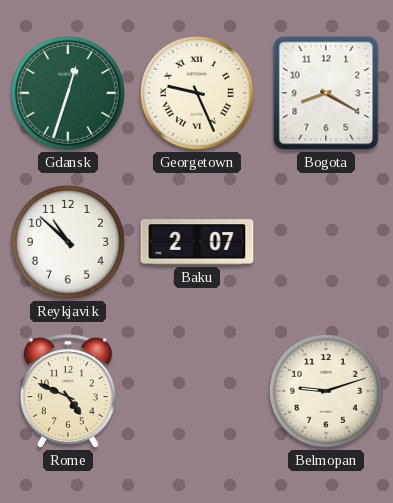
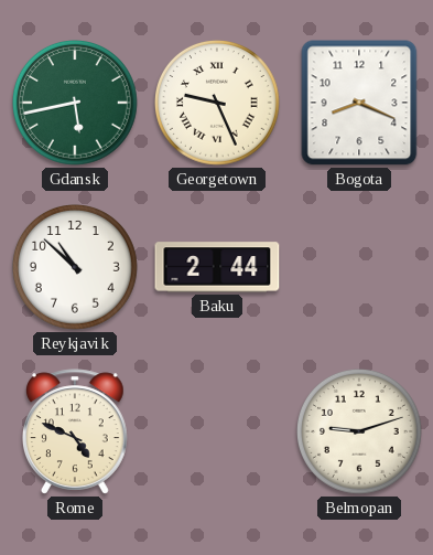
Gdansk: 12:33 -> 5:43 (76, 104)
Bogota: 8:20 -> 8:19 (359, 103)
Baku: 2:07 -> 2:44 (217, 267)
